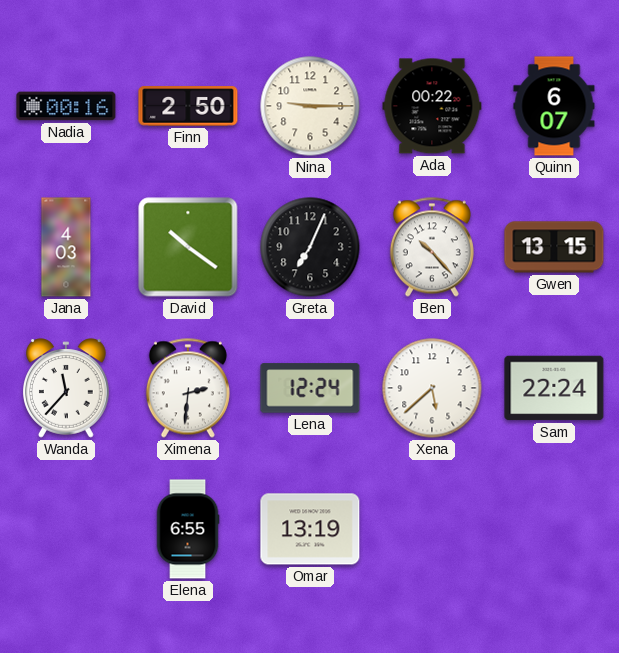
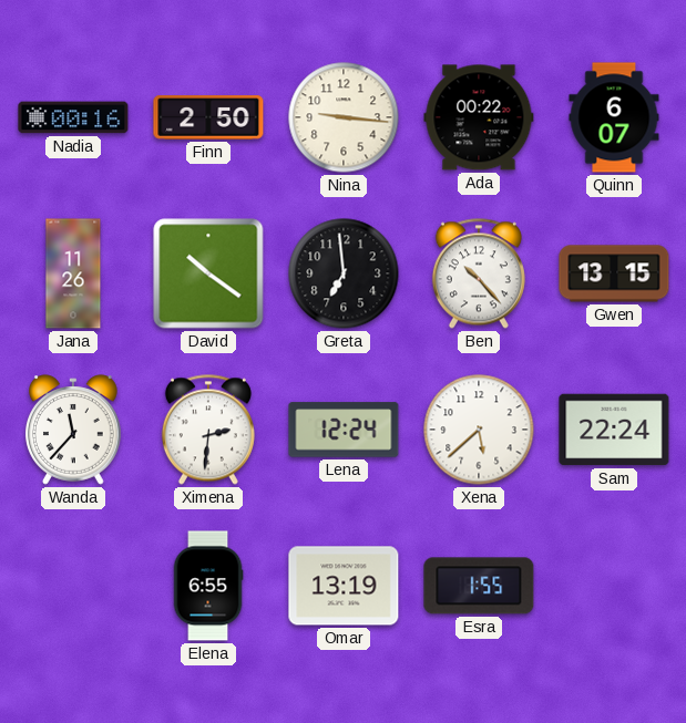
Nina: 9:15 -> 9:16 (344, 117)
Jana: 4:03 -> 11:26 (73, 273)
Greta: 7:04 -> 6:59 (344, 273)
Esra: none -> 1:55 (479, 586)
